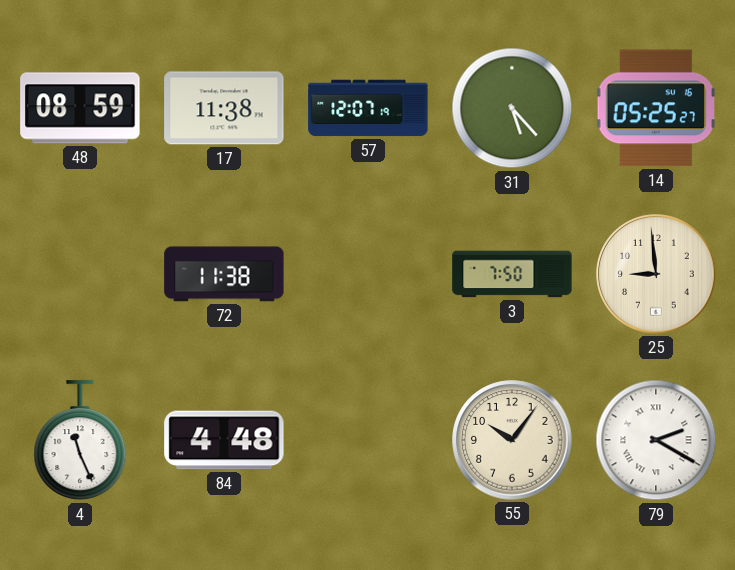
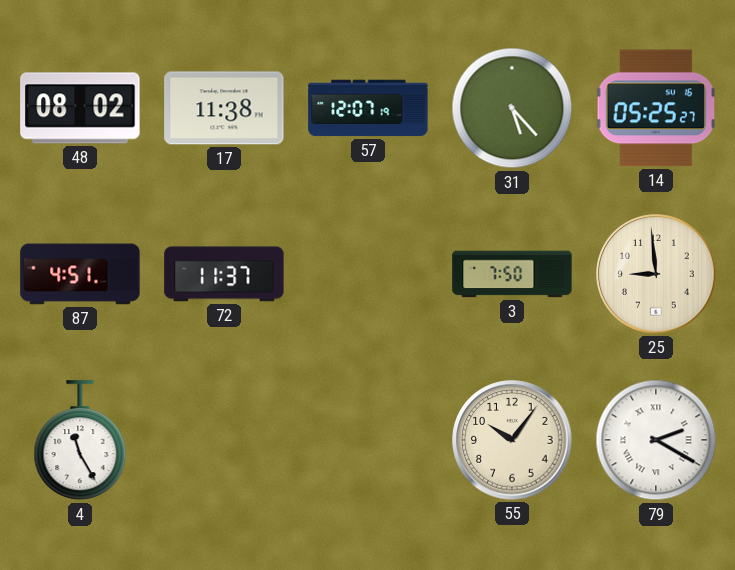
48: 08:59 -> 08:02 (80, 108)
87: none -> 4:51 (80, 274)
72: 11:38 -> 11:37 (224, 274)
4: 11:26 -> 11:25 (80, 441)
84: 4:48 -> none (224, 440)
